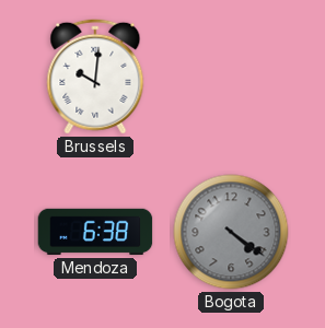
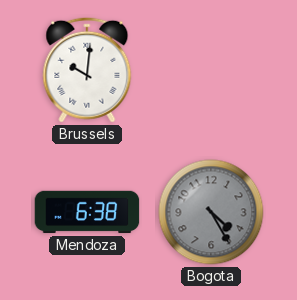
Bogota: 4:21 -> 4:25 (211, 212)
